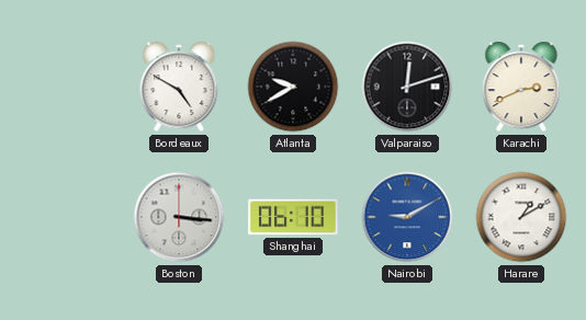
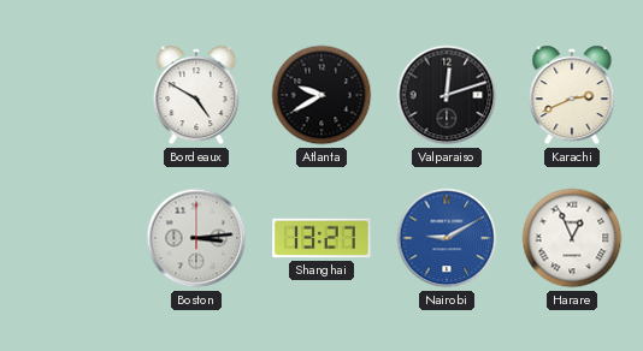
Boston: 3:16 -> 3:14 (196, 238)
Shanghai: 06:10 -> 13:27 (321, 238)
Harare: 1:10 -> 12:56 (572, 238)
